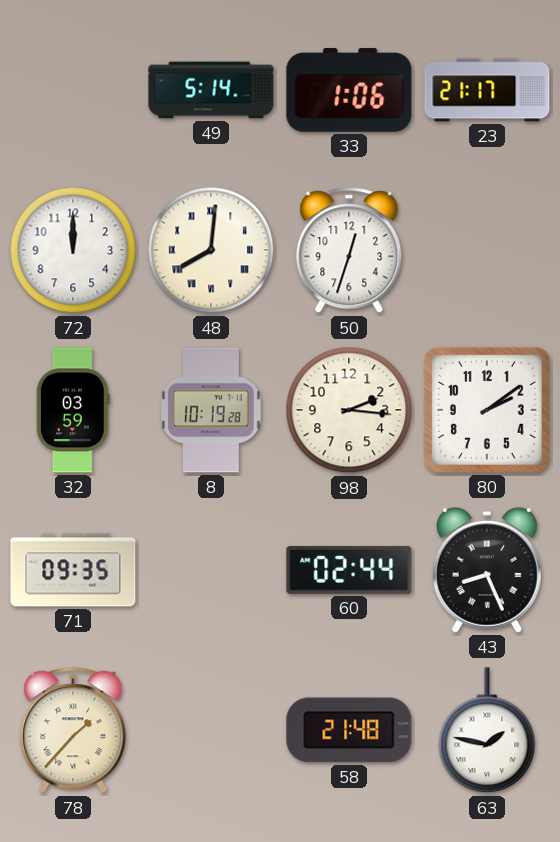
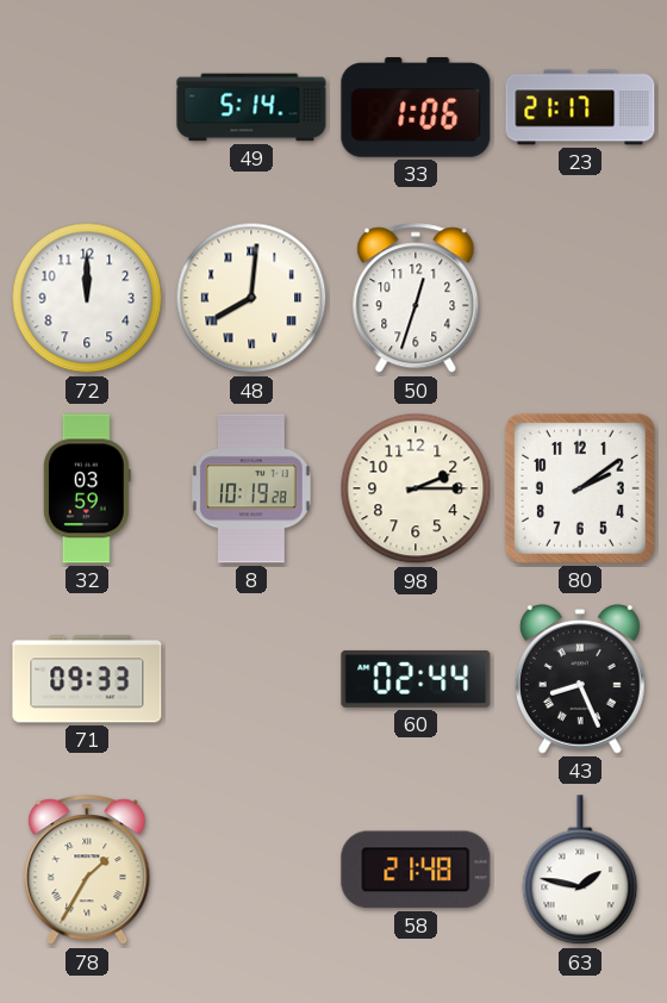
98: 2:16 -> 2:15 (416, 488)
71: 09:35 -> 09:33 (87, 679)
78: 1:37 -> 1:35 (87, 871)
